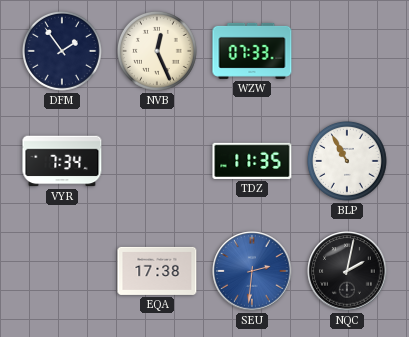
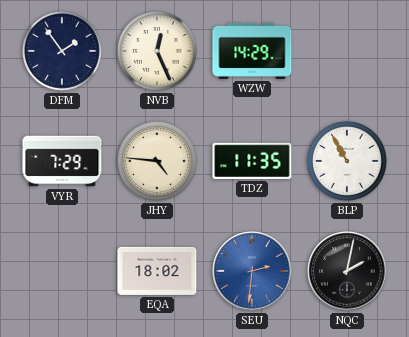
WZW: 07:33 -> 14:29 (252, 51)
VYR: 7:34 -> 7:29 (62, 161)
JHY: none -> 4:46 (157, 161)
EQA: 17:38 -> 18:02 (157, 271)
